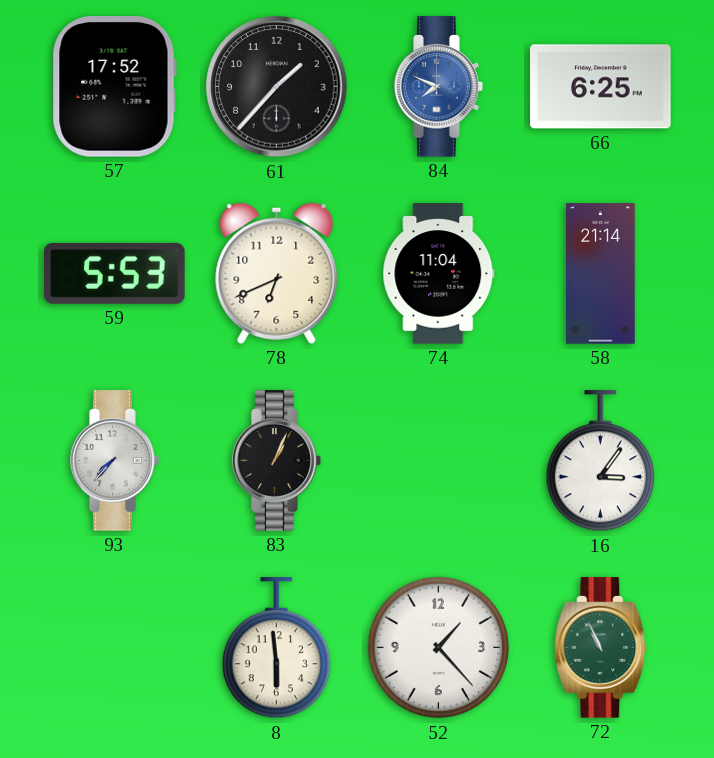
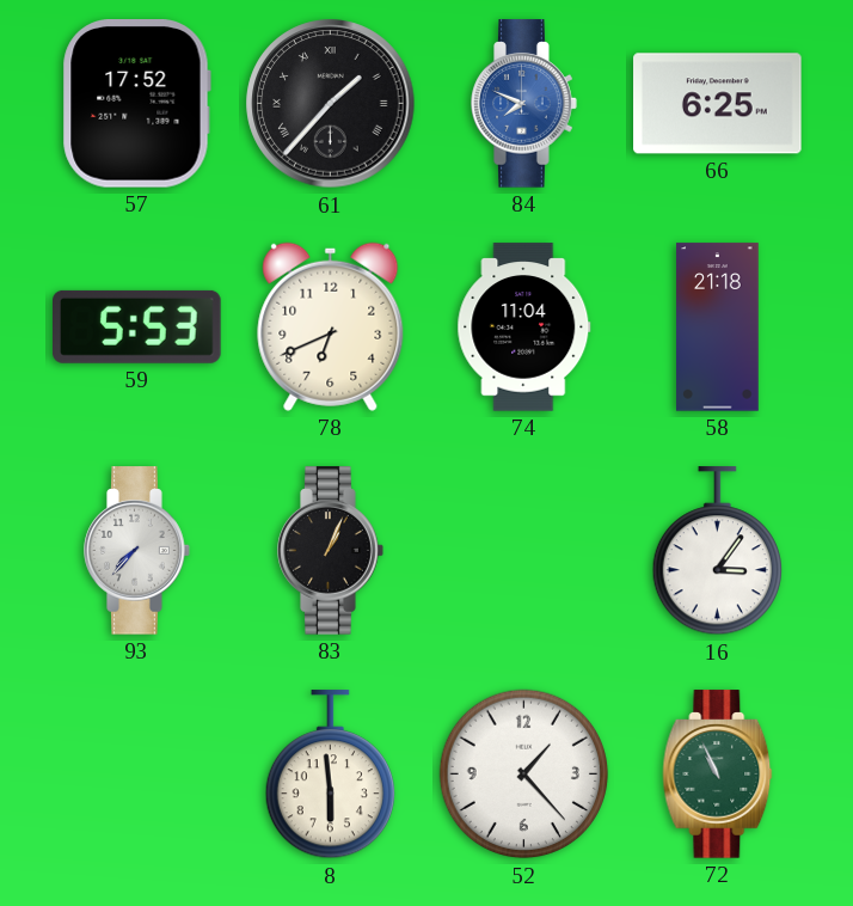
61 numerals: Arabic -> Roman (331, 104)
58: 21:14 -> 21:18 (718, 327)
